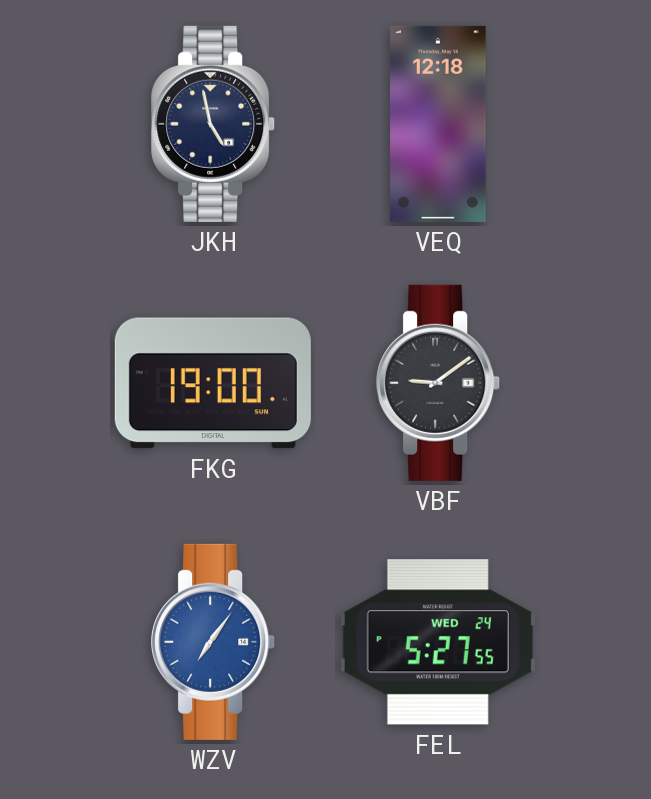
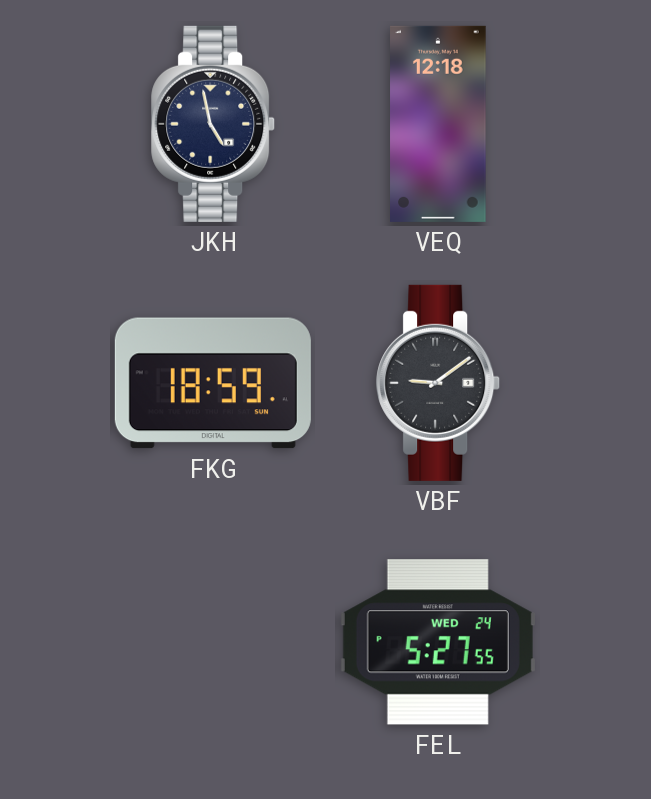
FKG: 19:00 -> 18:59 (213, 383)
WZV: 7:06 -> none (214, 642)
